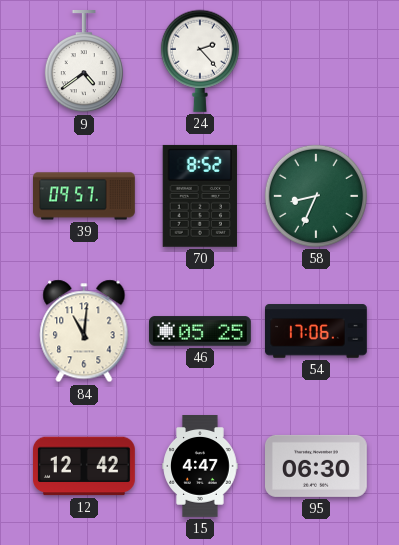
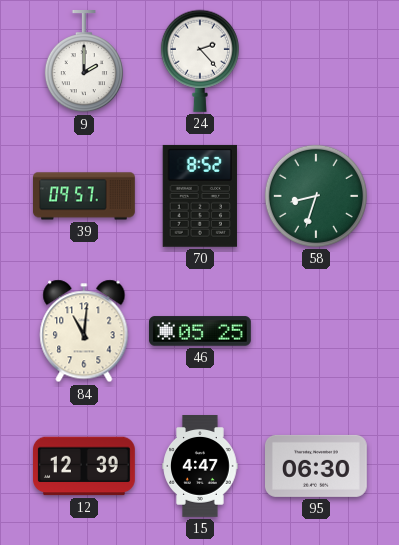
9: 4:39 -> 2:00 (84, 62)
58: 8:34 -> 8:33 (316, 196)
54: 17:06 -> none (317, 331)
12: 12:42 -> 12:39 (85, 466)
